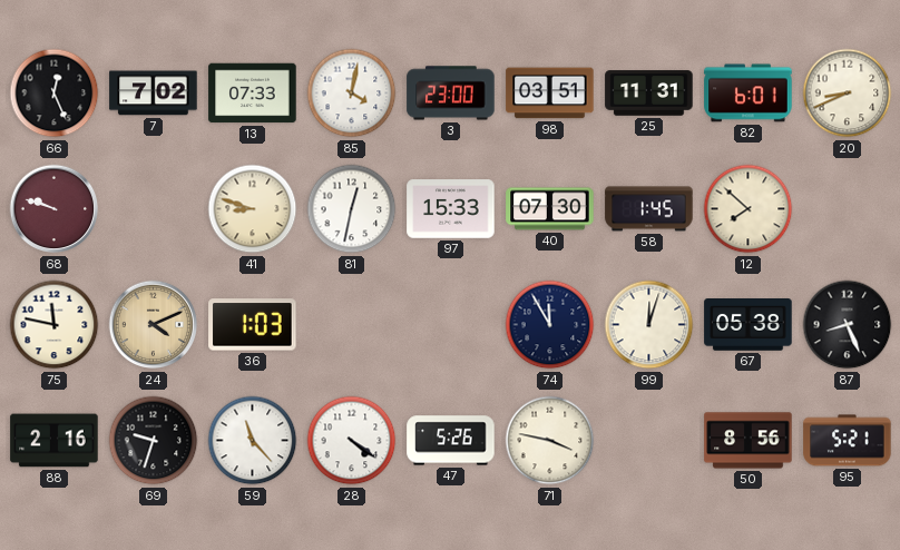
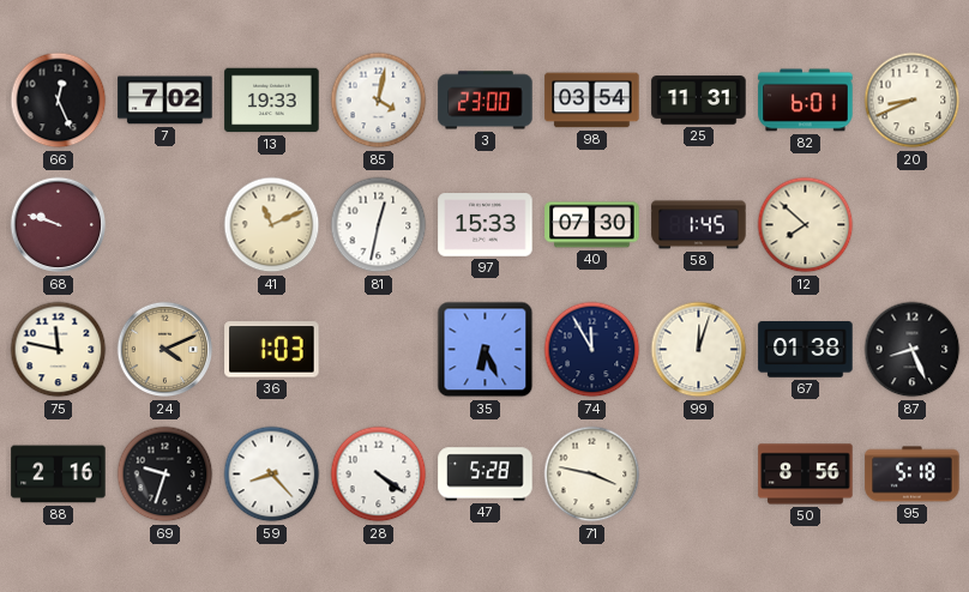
13: 07:33 -> 19:33 (272, 101)
98: 03:51 -> 03:54 (592, 101)
41: 8:48 -> 11:11 (272, 225)
35: none -> 6:26 (486, 350)
67: 05:38 -> 01:38 (806, 350)
59: 11:23 -> 8:23 (272, 475)
47: 5:26 -> 5:28 (486, 475)
95: 5:21 -> 5:18 (913, 475)
